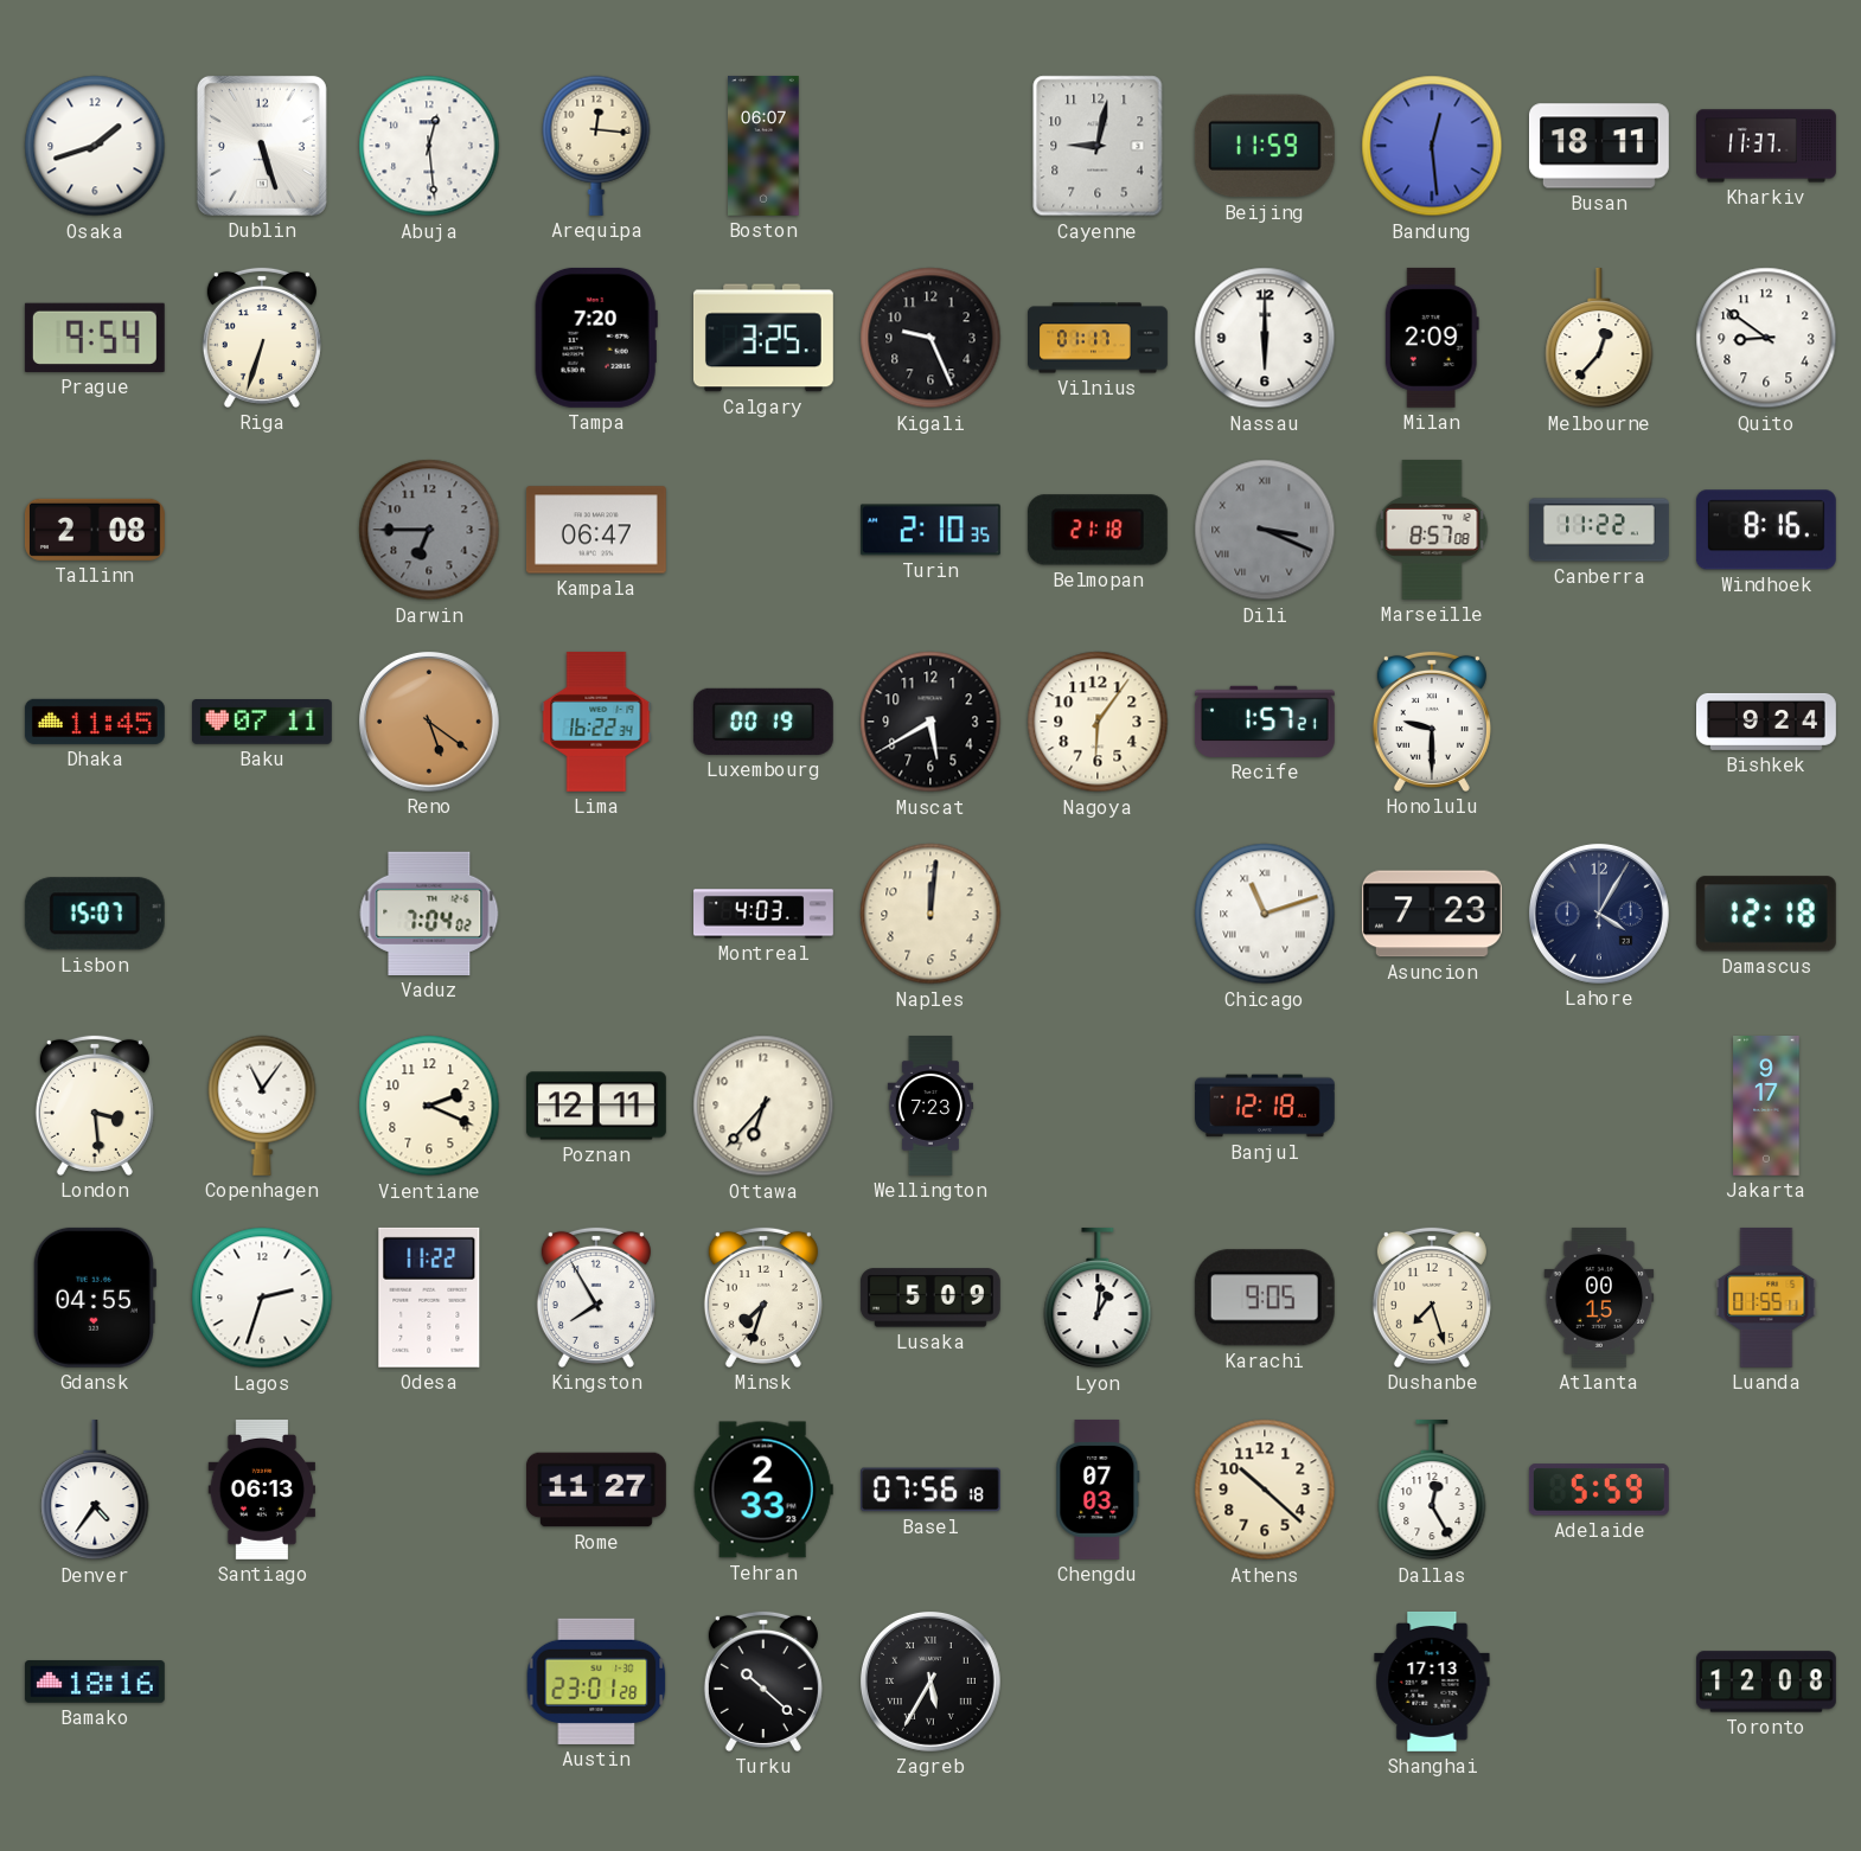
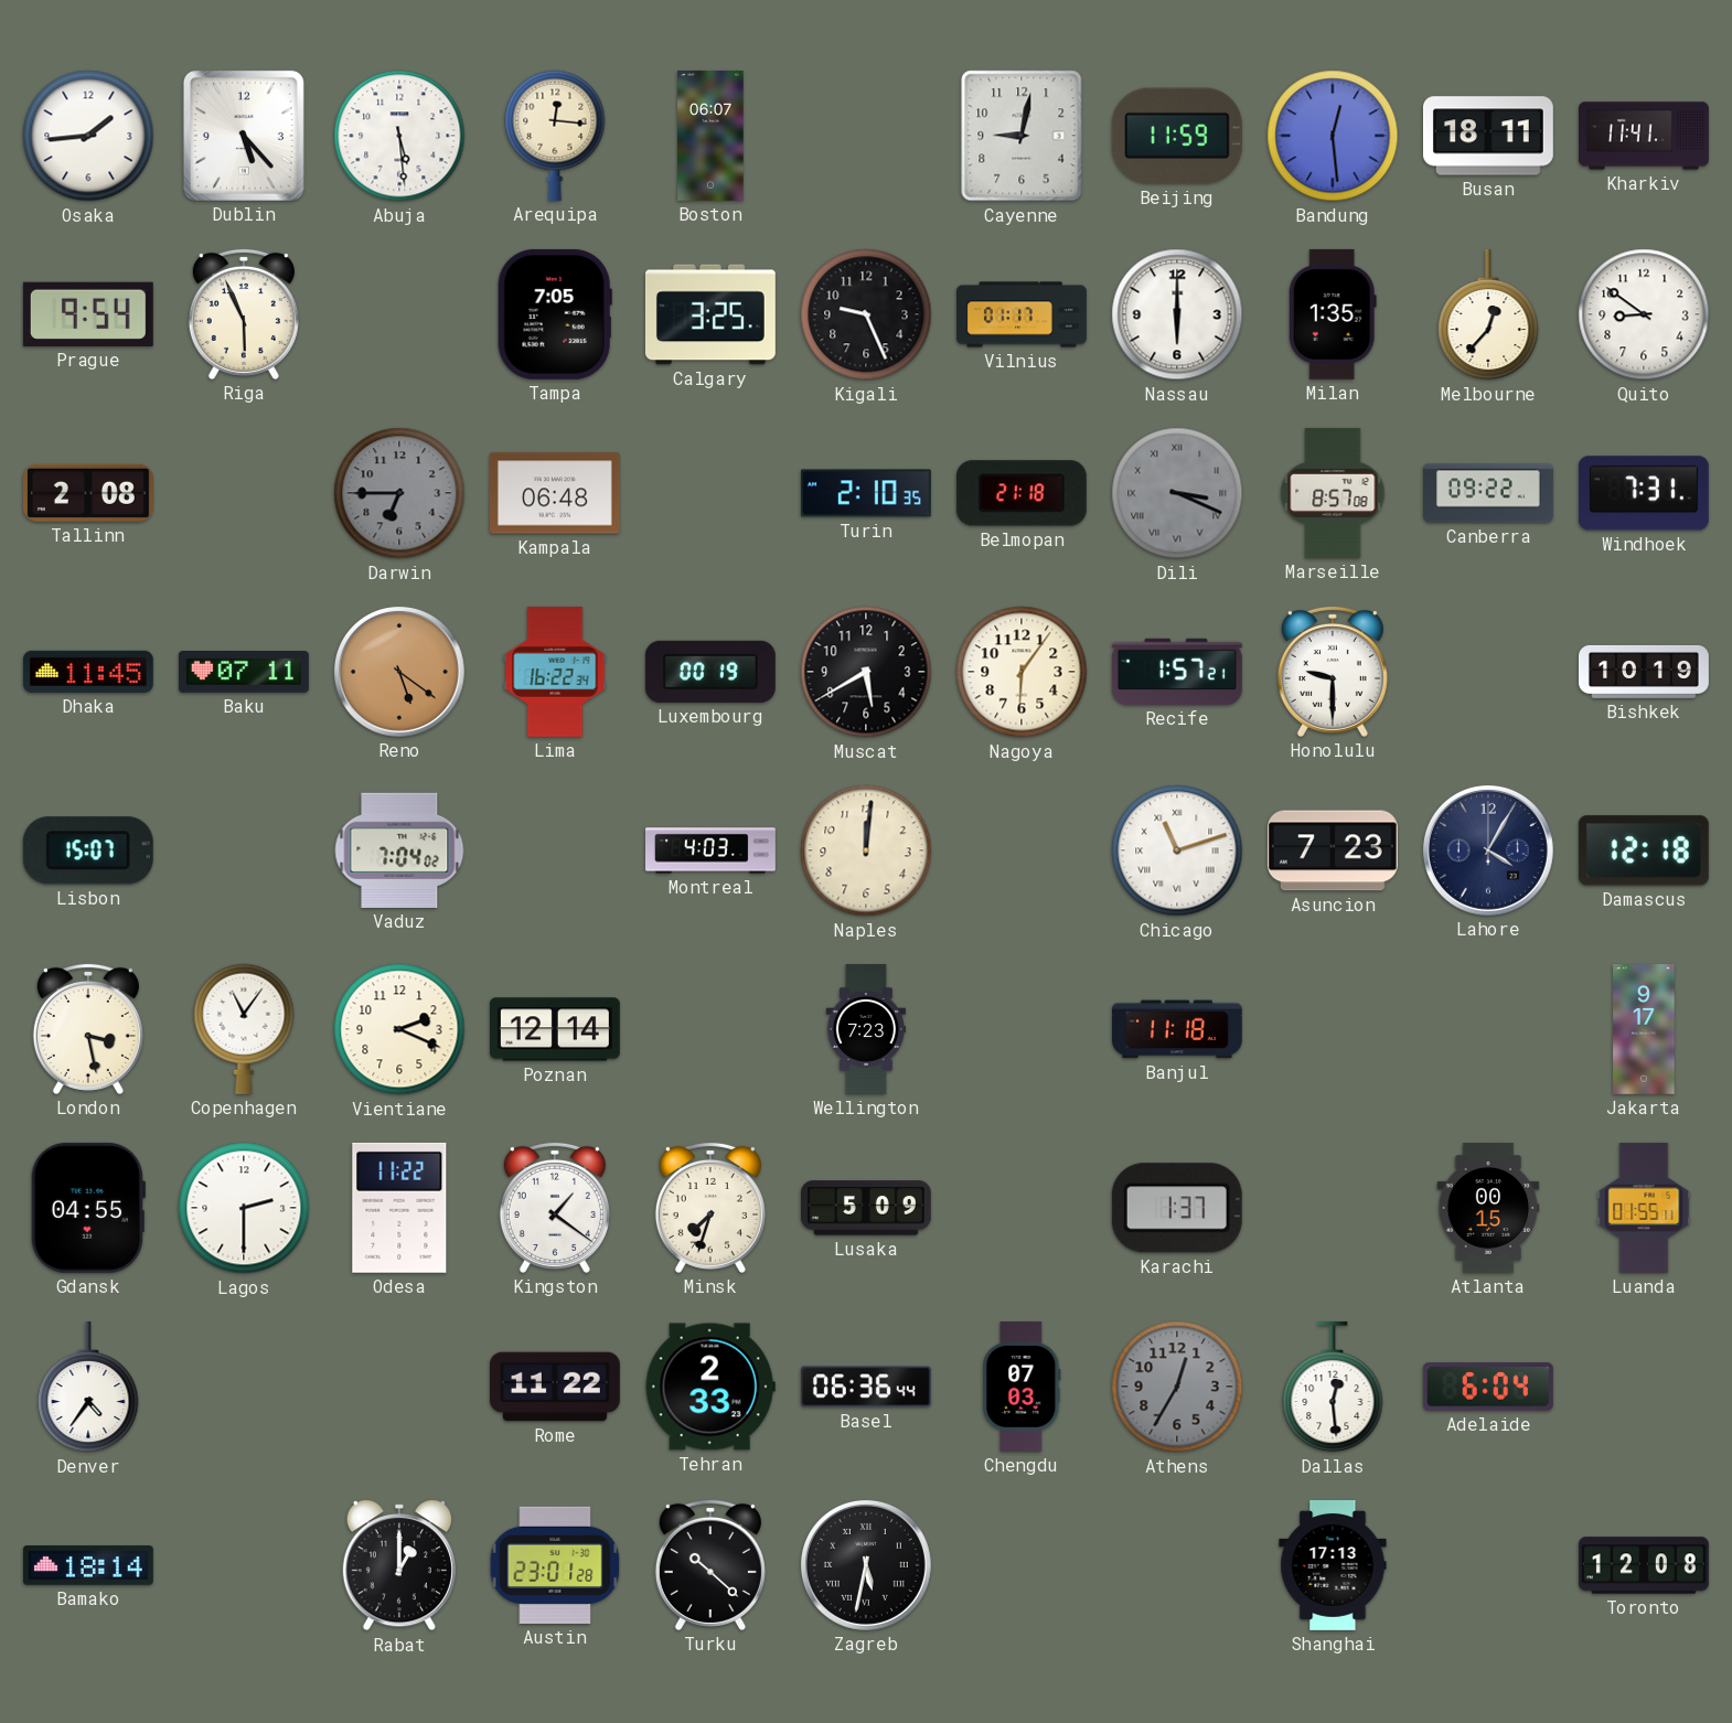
Osaka: 1:42 -> 1:44 (88, 136)
Dublin: 5:27 -> 5:23 (244, 136)
Abuja: 12:29 -> 5:29 (399, 136)
Kharkiv: 11:37 -> 11:41 (1645, 136)
Riga: 6:33 -> 5:56 (244, 314)
Tampa: 7:20 -> 7:05 (555, 314)
Milan: 2:09 -> 1:35 (1333, 314)
Kampala: 06:47 -> 06:48 (555, 493)
Canberra: 11:22 -> 09:22 (1489, 493)
Windhoek: 8:16 -> 7:31 (1644, 493)
Bishkek: 9:24 -> 10:19 (1645, 672)
London: 3:29 -> 3:28 (88, 1029)
Poznan: 12:11 -> 12:14 (555, 1029)
Ottawa: 6:37 -> none (763, 1106)
Banjul: 12:18 -> 11:18 (1177, 1029)
Lagos: 2:33 -> 2:30 (244, 1208)
Kingston: 7:55 -> 1:21 (555, 1208)
Lyon: 1:01 -> none (1098, 1298)
Karachi: 9:05 -> 1:37 (1177, 1208)
Dushanbe: 7:27 -> none (1432, 1298)
Santiago: 06:13 -> none (261, 1490)
Rome: 11:27 -> 11:22 (556, 1387)
Basel: 07:56 -> 06:36 (866, 1387)
Athens: 10:22 -> 12:35 (1177, 1387)
Athens dial: cream -> grey (1177, 1387)
Dallas: 12:25 -> 12:29 (1333, 1387)
Adelaide: 5:59 -> 6:04 (1488, 1387)
Bamako: 18:16 -> 18:14 (88, 1565)
Rabat: none -> 1:00 (399, 1565)
Zagreb: 5:35 -> 5:32 (866, 1565)
